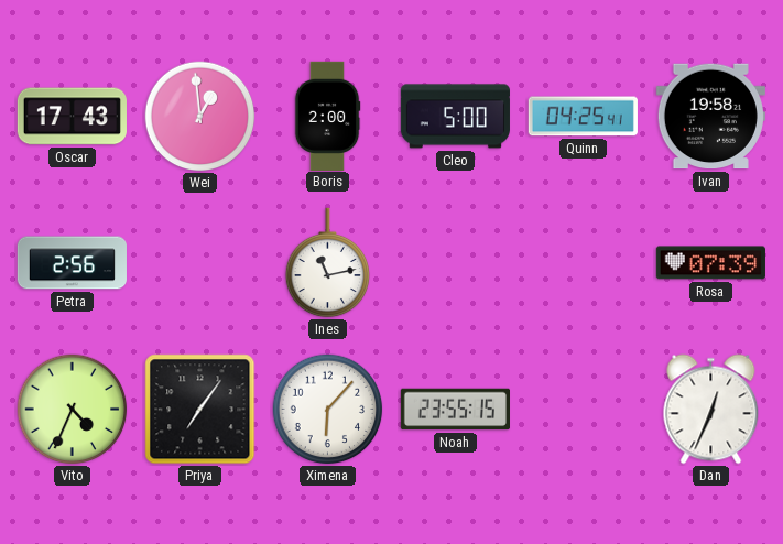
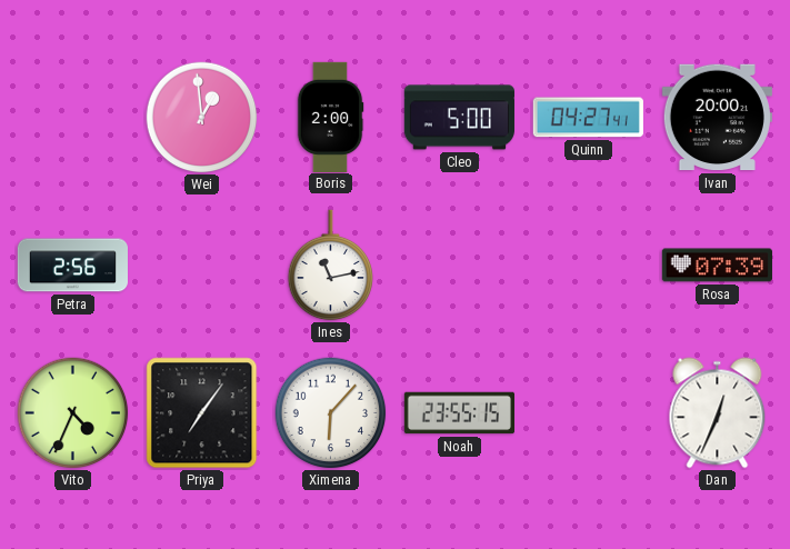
Oscar: 17:43 -> none (72, 117)
Quinn: 04:25 -> 04:27 (588, 118)
Ivan: 19:58 -> 20:00 (717, 118)
